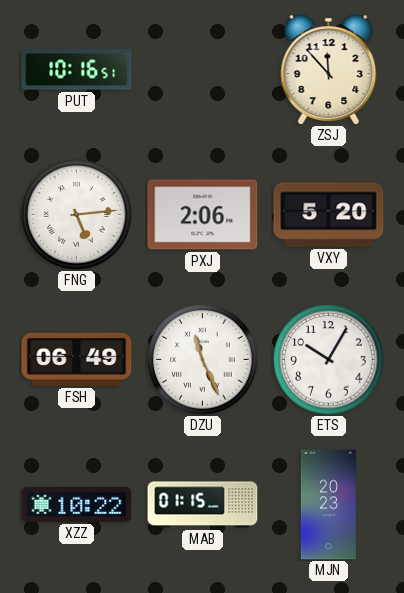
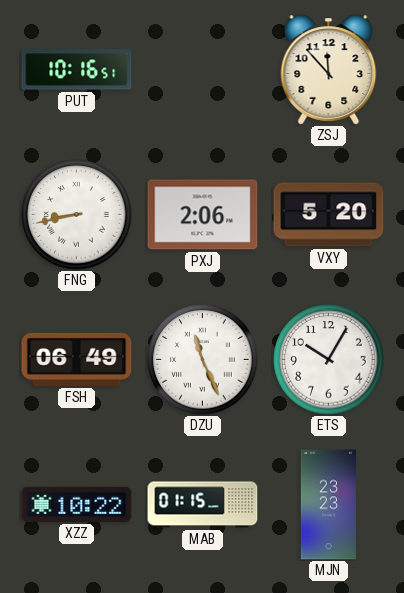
FNG: 5:14 -> 8:43 (77, 215)
MJN: 20:23 -> 23:23 (328, 505)
